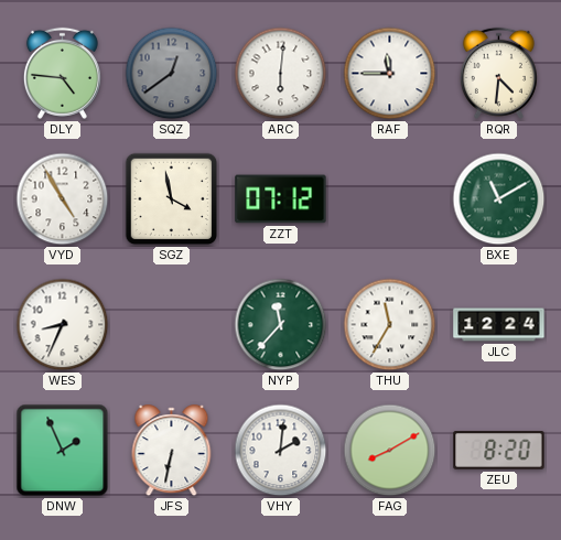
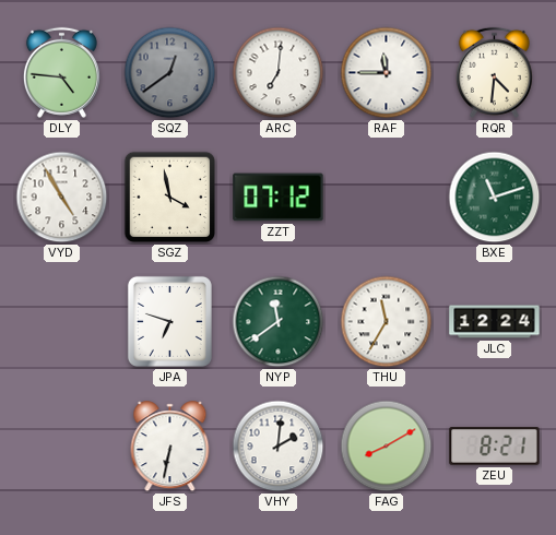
ARC: 6:01 -> 7:01 (279, 73)
BXE: 11:10 -> 11:12 (495, 198)
WES: 8:34 -> none (63, 325)
JPA: none -> 6:48 (169, 321)
NYP: 11:37 -> 11:39 (279, 322)
DNW: 1:56 -> none (63, 451)
ZEU: 8:20 -> 8:21 (495, 447)
